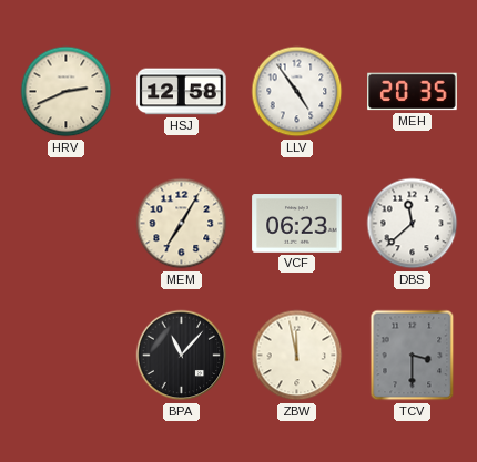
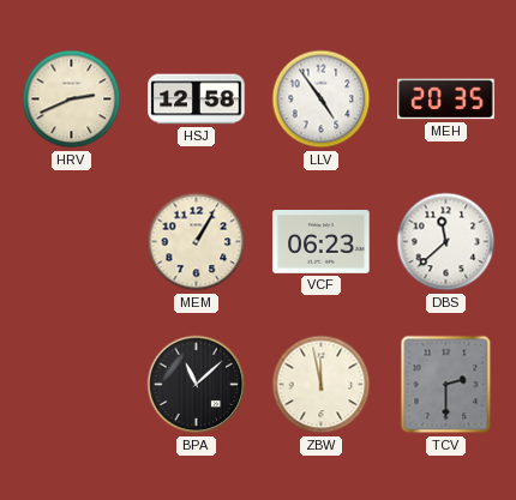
MEM: 7:05 -> 1:05 (197, 242)
BPA: 11:07 -> 11:08 (197, 385)
TCV: 3:30 -> 2:30 (446, 385)
